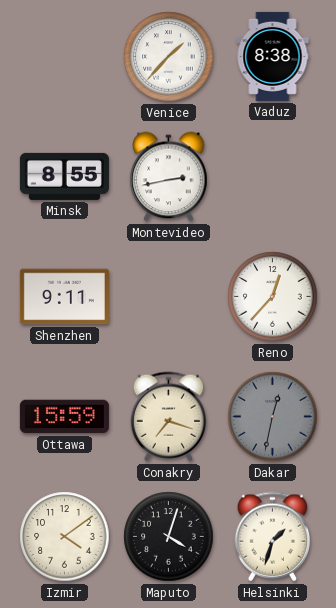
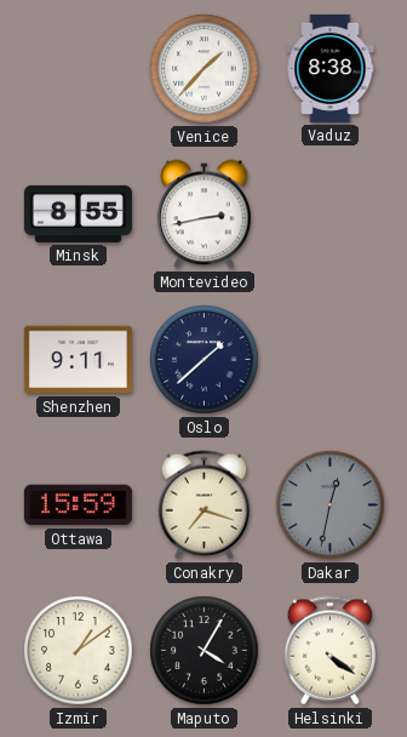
Oslo: none -> 1:38 (205, 360)
Reno: 12:37 -> none (273, 297)
Izmir: 4:09 -> 1:09 (79, 651)
Maputo: 4:03 -> 4:05 (205, 651)
Helsinki: 1:33 -> 4:21 (331, 651)
